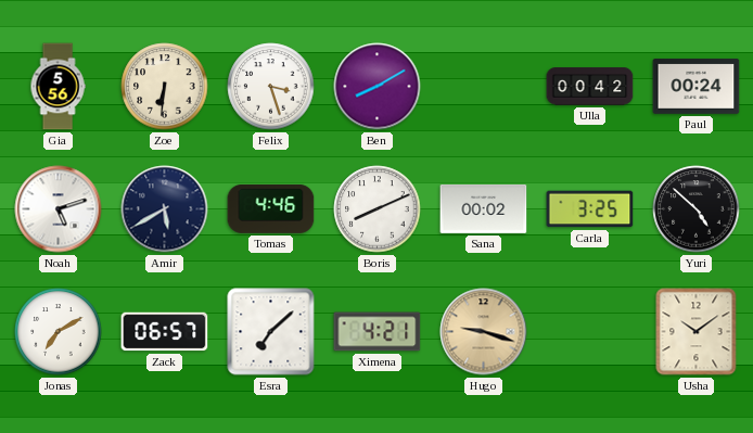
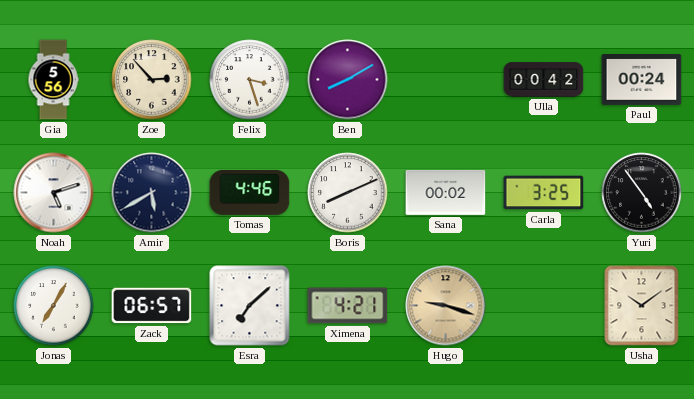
Zoe: 6:31 -> 2:53 (152, 80)
Yuri: 4:52 -> 4:54 (642, 193)
Jonas: 7:10 -> 7:05 (54, 306)
